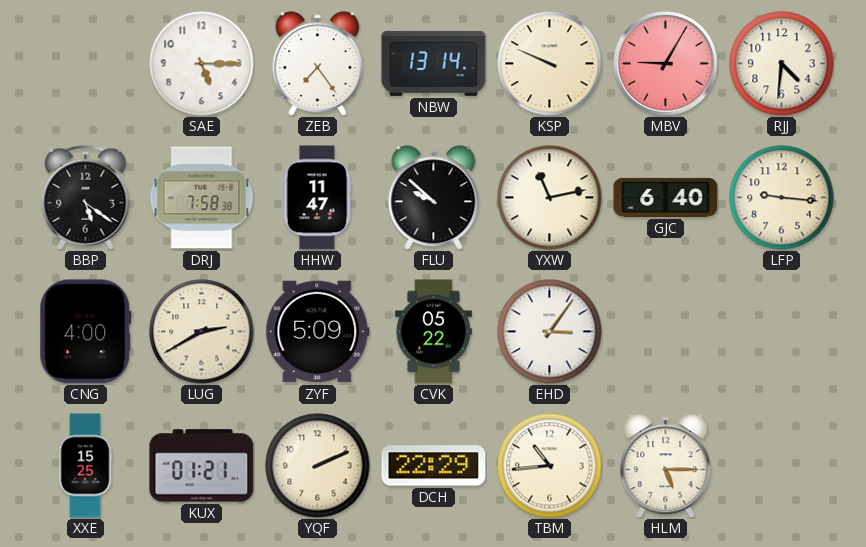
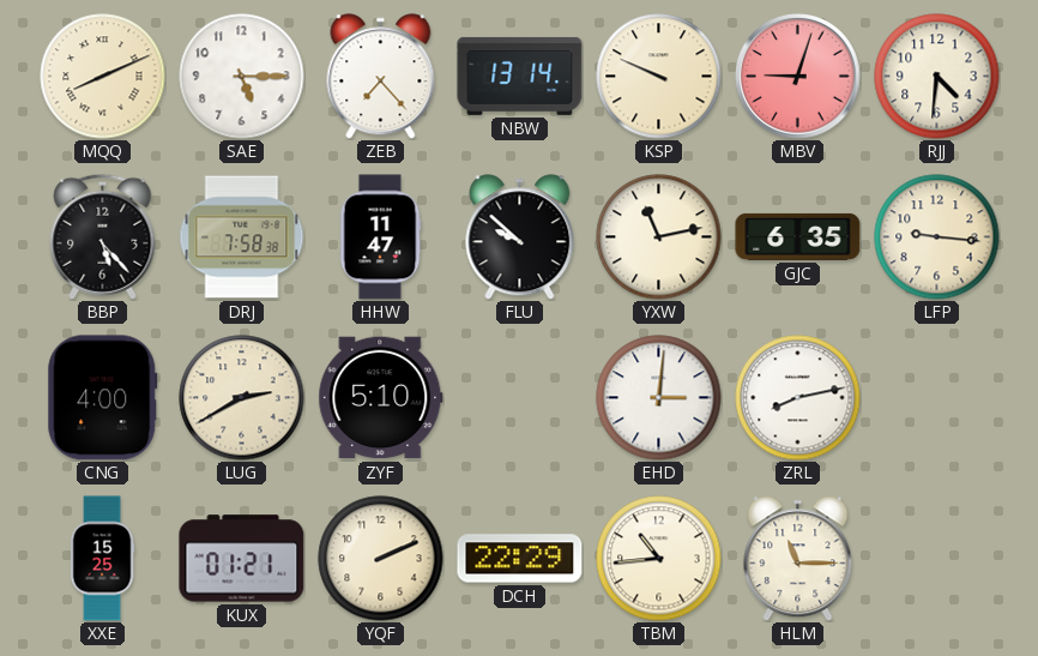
MQQ: none -> 8:11 (103, 77)
ZEB: 7:24 -> 7:23 (381, 77)
MBV: 9:05 -> 9:03 (798, 77)
BBP: 5:21 -> 5:23 (103, 236)
GJC: 6:40 -> 6:35 (798, 236)
ZYF: 5:09 -> 5:10 (381, 398)
CVK: 05:22 -> none (433, 332)
EHD: 3:06 -> 3:01 (659, 398)
ZRL: none -> 8:13 (798, 398)
HLM: 5:15 -> 11:15 (798, 559)
